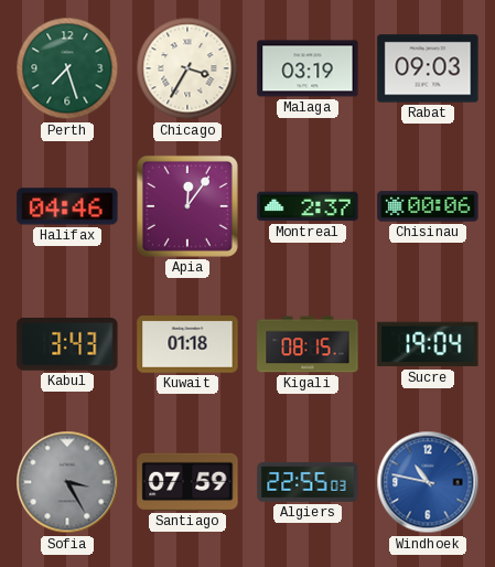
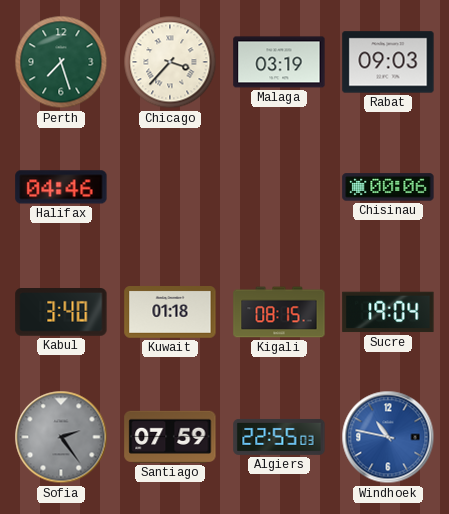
Chicago: 3:35 -> 3:37 (170, 62)
Apia: 12:06 -> none (187, 206)
Montreal: 2:37 -> none (308, 206)
Kabul: 3:43 -> 3:40 (61, 313)
Sofia: 3:25 -> 2:24 (61, 437)
